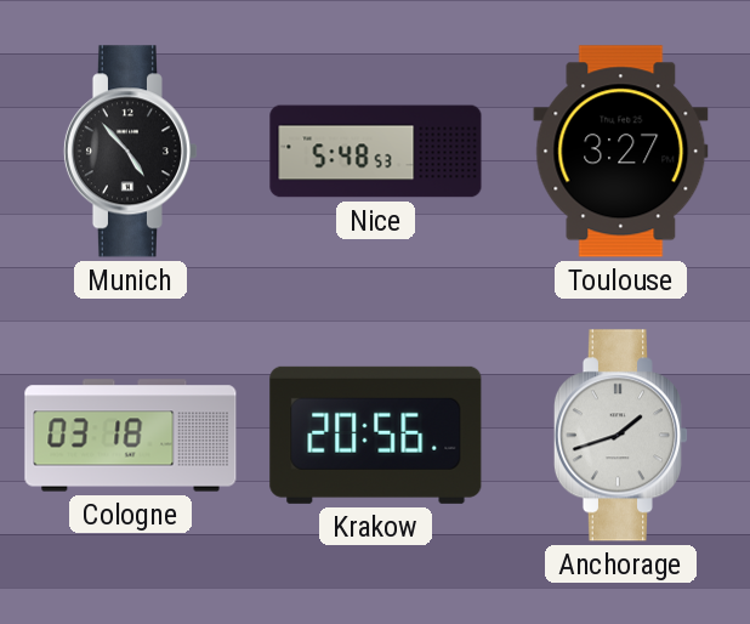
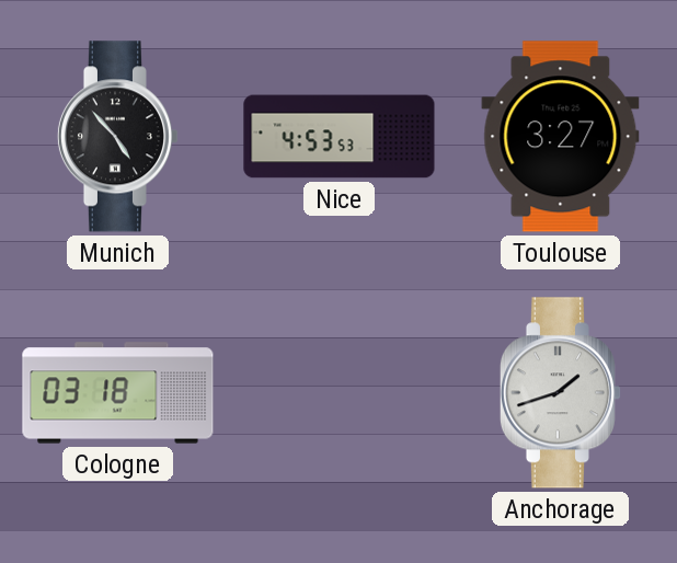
Nice: 5:48 -> 4:53 (340, 137)
Krakow: 20:56 -> none (376, 435)
